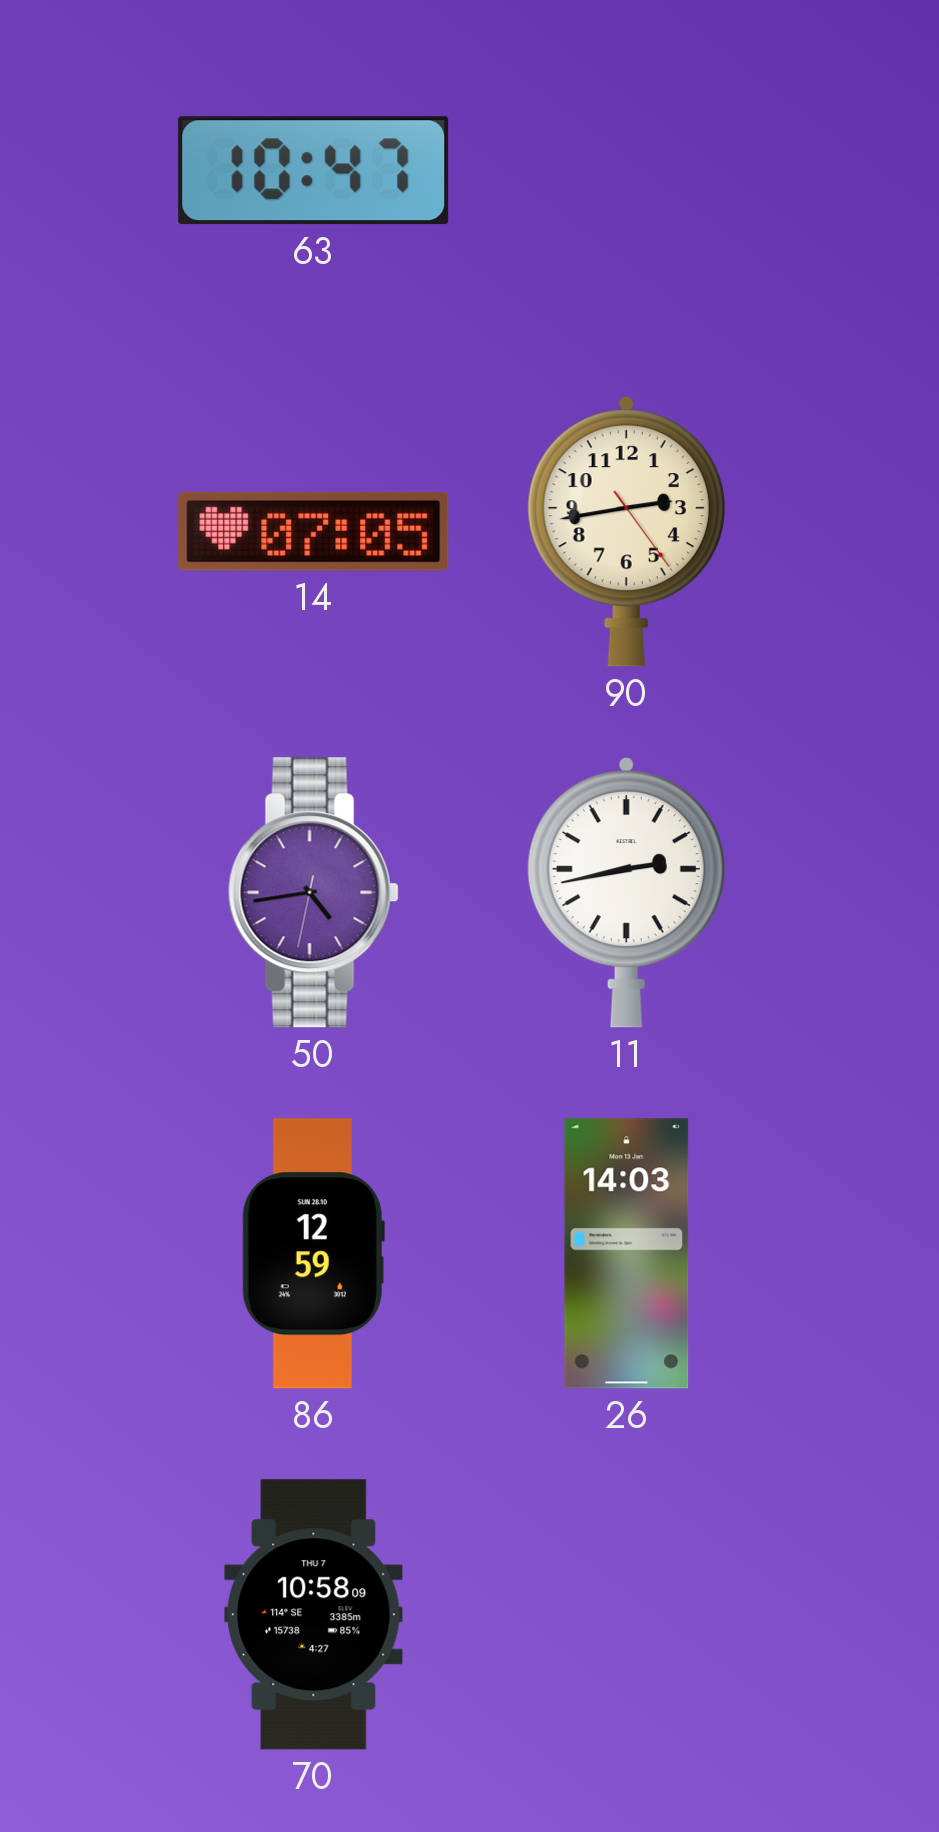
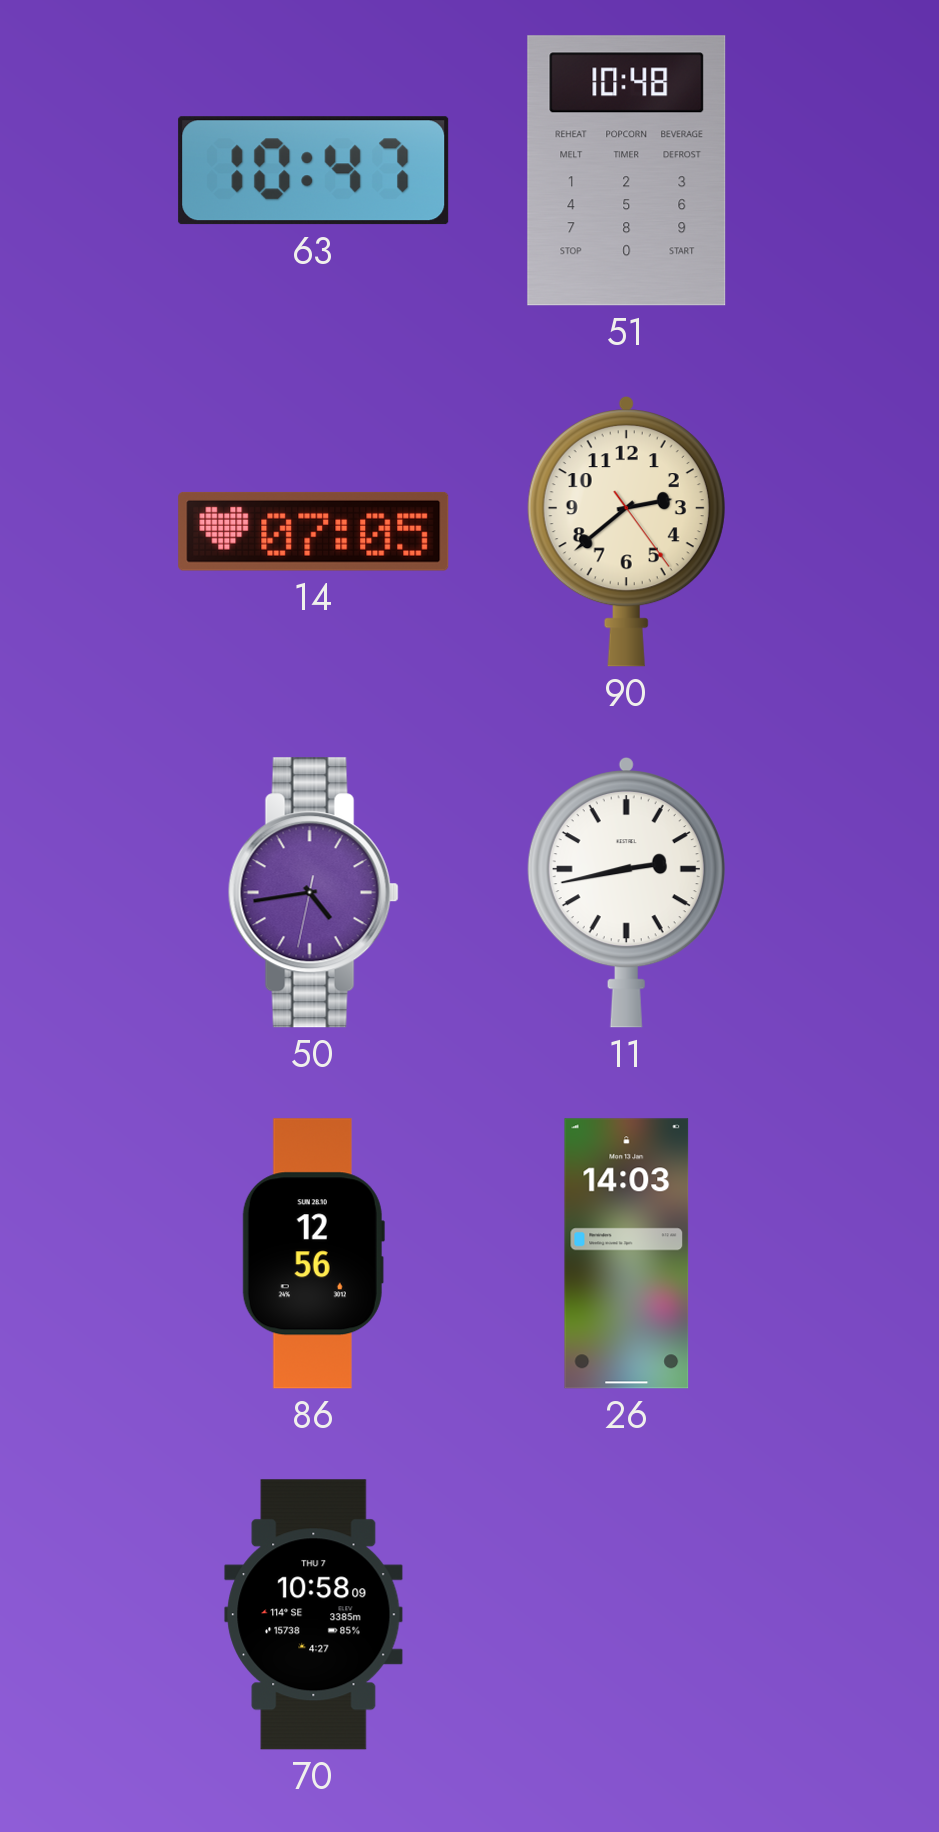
51: none -> 10:48 (627, 171)
90: 2:43 -> 2:38 (626, 532)
86: 12:59 -> 12:56 (313, 1254)
